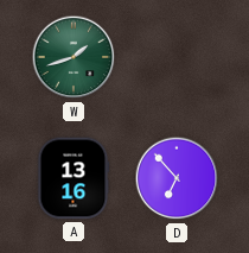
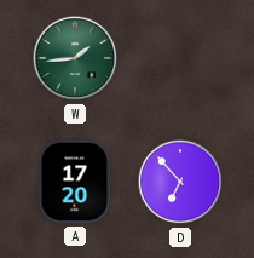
W: 1:42 -> 1:44 (75, 58)
A: 13:16 -> 17:20 (75, 182)
